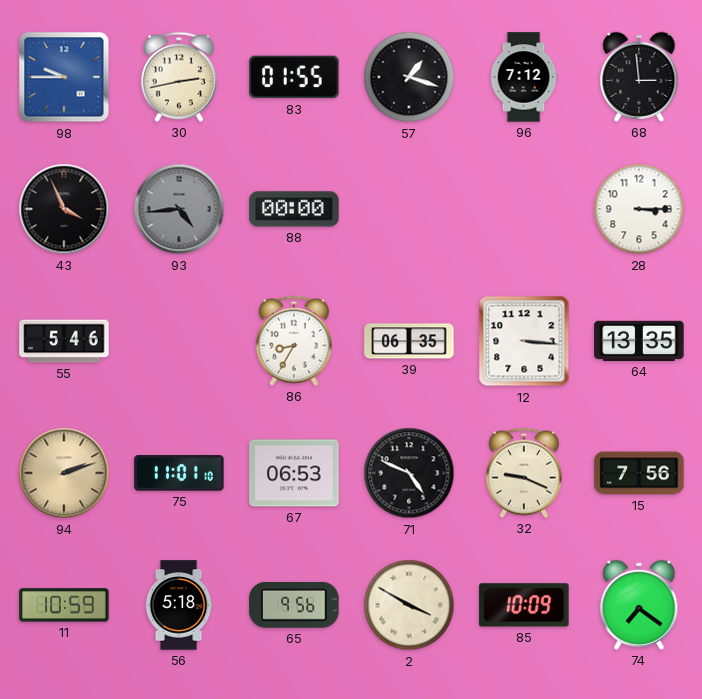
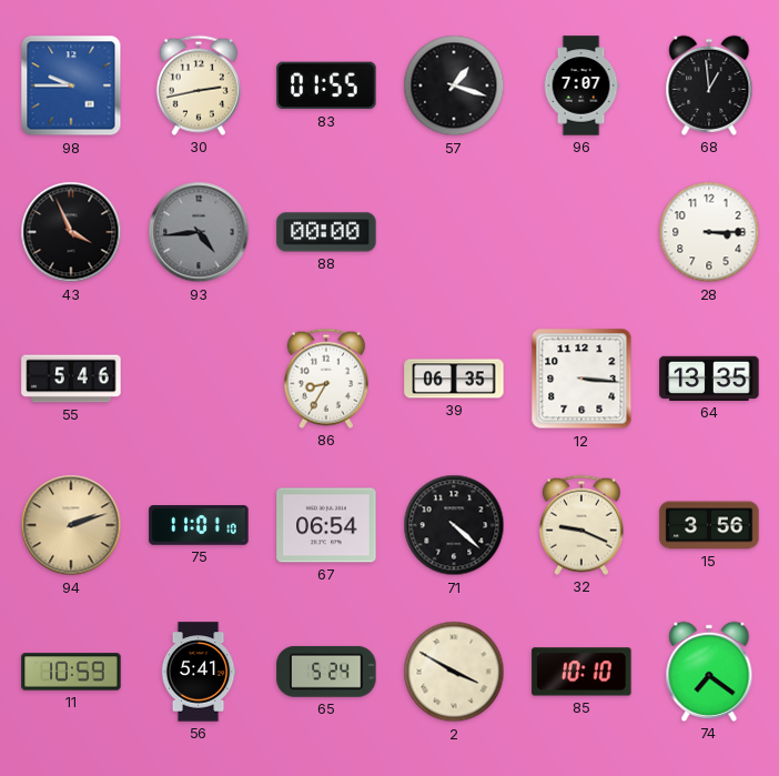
96: 7:12 -> 7:07 (581, 85)
68: 2:59 -> 12:59 (709, 85)
67: 06:53 -> 06:54 (326, 525)
71: 4:49 -> 4:22 (454, 525)
15: 7:56 -> 3:56 (709, 525)
56: 5:18 -> 5:41 (199, 672)
65: 9:56 -> 5:24 (326, 672)
85: 10:09 -> 10:10 (581, 672)
